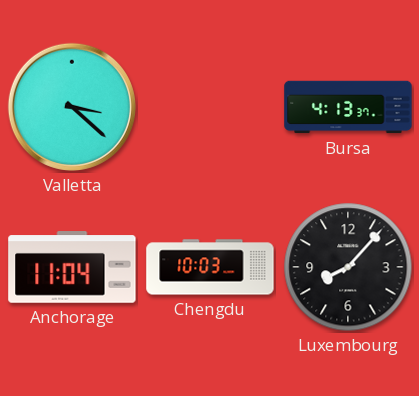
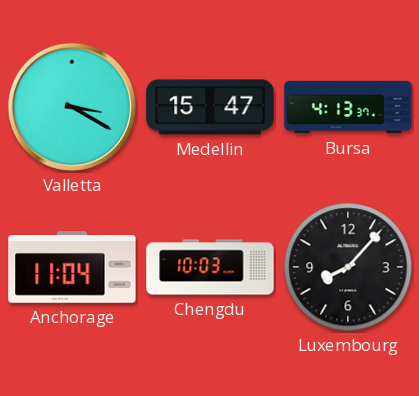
Valletta: 3:22 -> 3:20 (72, 107)
Medellin: none -> 15:47 (210, 107)
